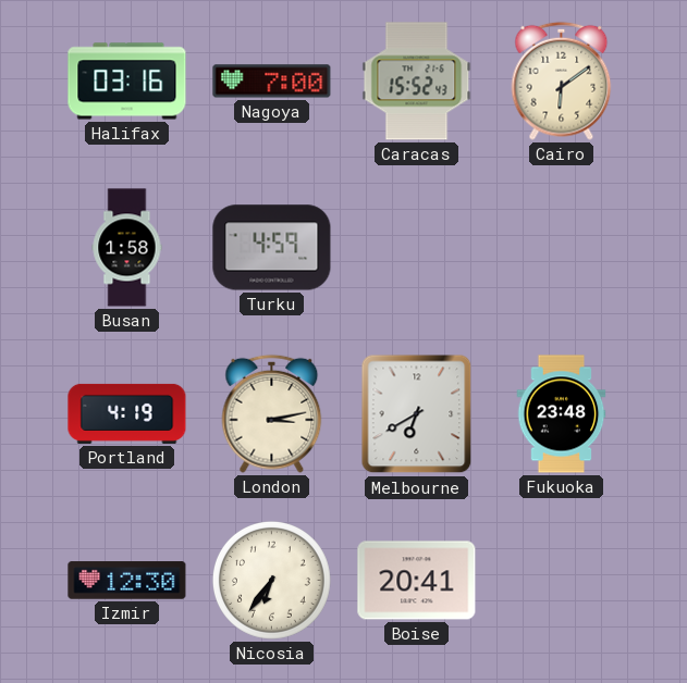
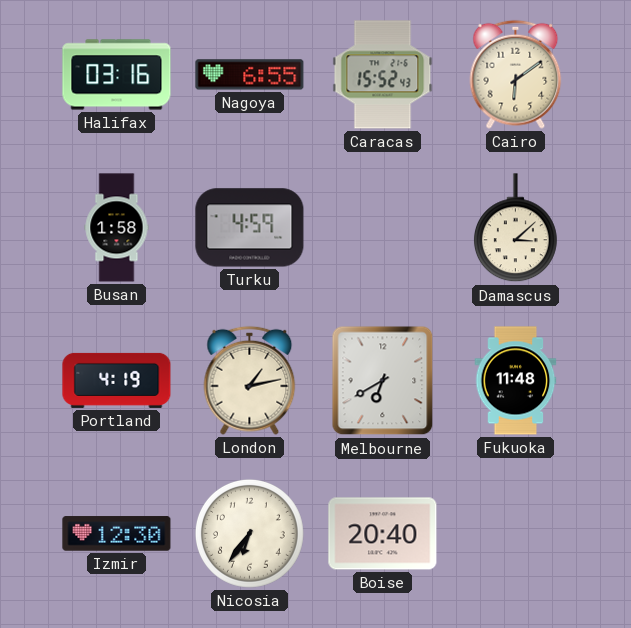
Nagoya: 7:00 -> 6:55 (250, 75)
Damascus: none -> 3:08 (515, 228)
London: 3:13 -> 1:13 (250, 380)
Fukuoka: 23:48 -> 11:48 (516, 381)
Boise: 20:41 -> 20:40 (383, 534)
